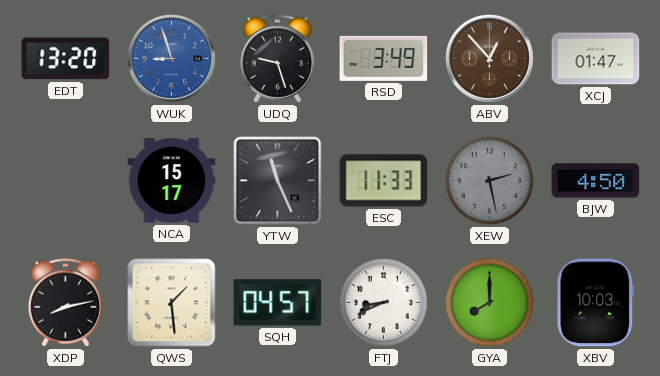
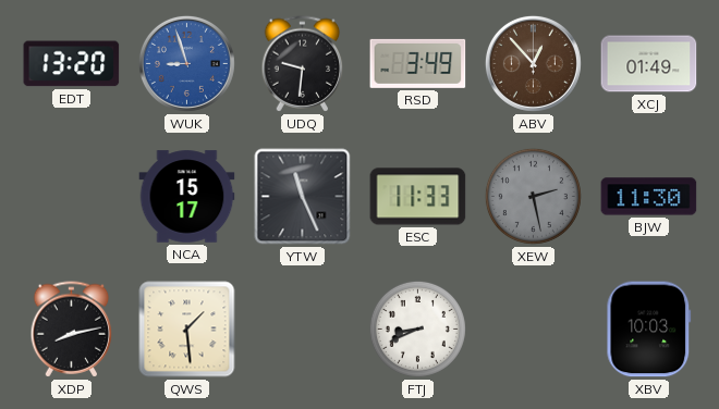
UDQ: 9:27 -> 9:31 (303, 64)
XCJ: 01:47 -> 01:49 (649, 64)
BJW: 4:50 -> 11:30 (649, 197)
SQH: 04:57 -> none (278, 303)
GYA: 8:00 -> none (489, 302)
